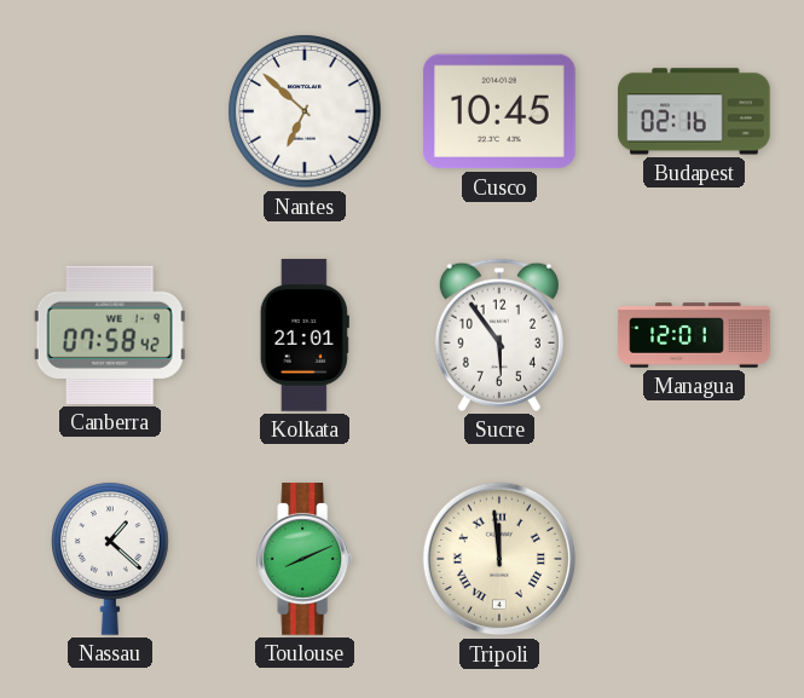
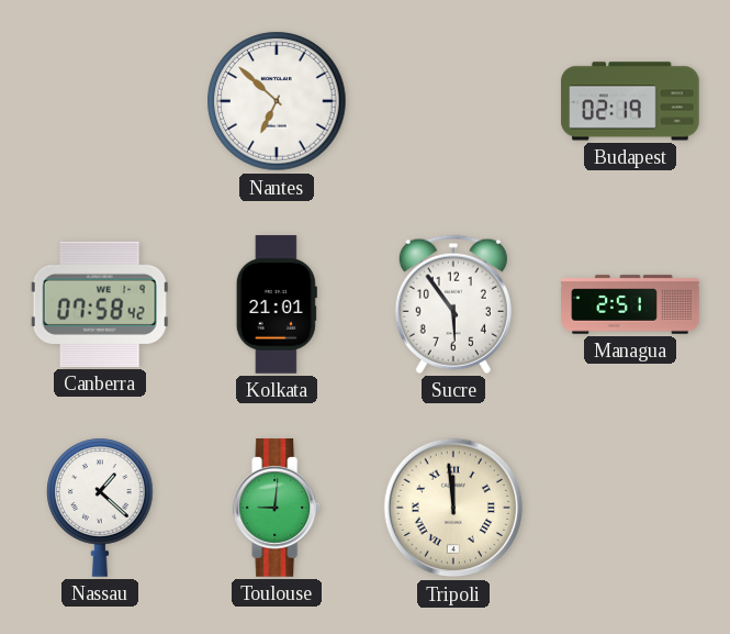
Cusco: 10:45 -> none (501, 111)
Budapest: 02:16 -> 02:19 (630, 101)
Managua: 12:01 -> 2:51 (630, 304)
Toulouse: 8:11 -> 9:01 (278, 508)
